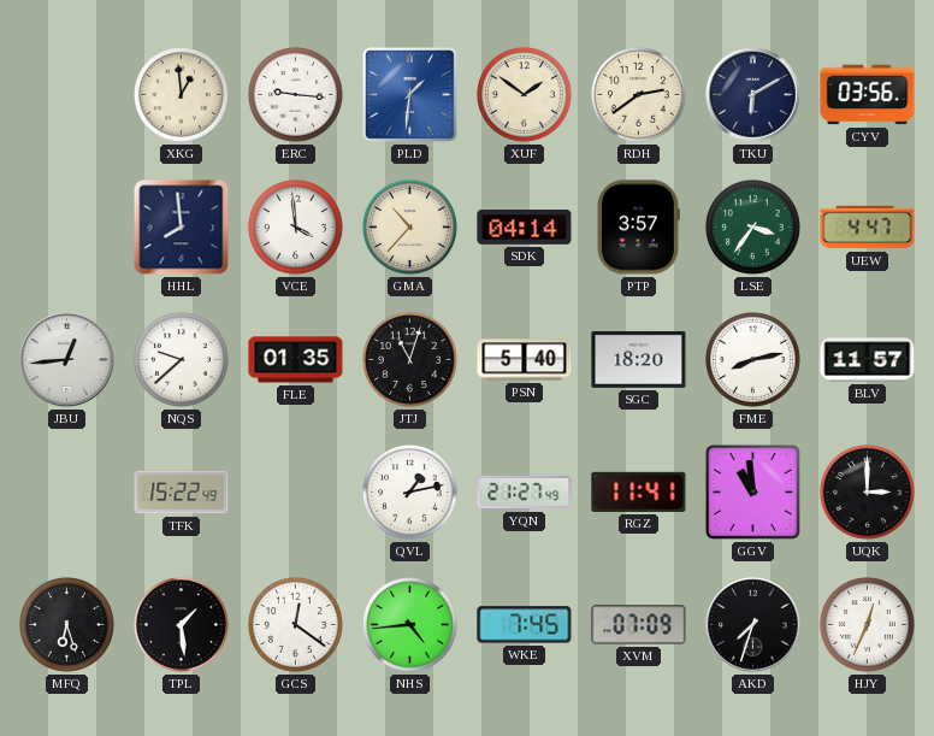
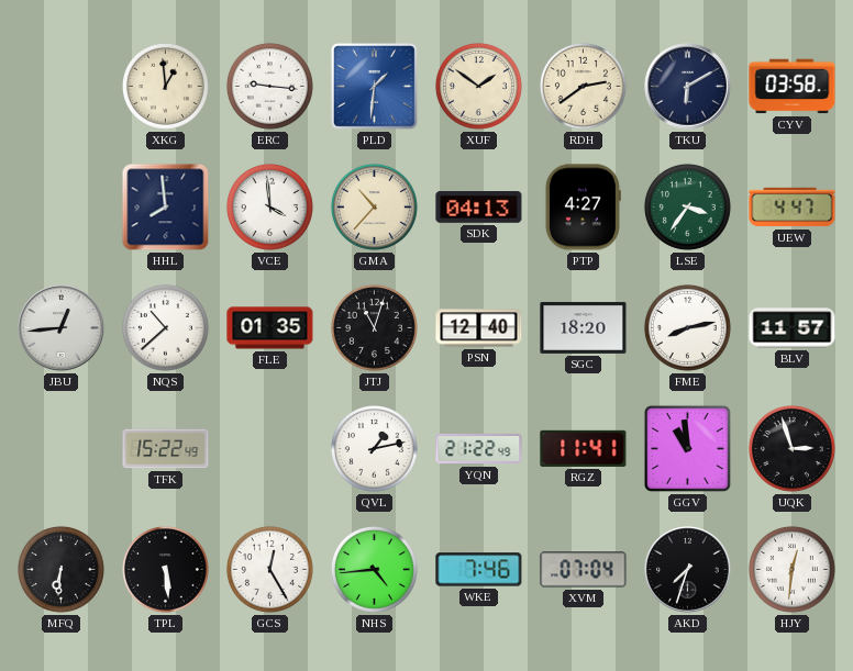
CYV: 03:56 -> 03:58 (793, 87)
SDK: 04:14 -> 04:13 (479, 208)
PTP: 3:57 -> 4:27 (583, 208)
NQS: 9:38 -> 10:38 (165, 327)
PSN: 5:40 -> 12:40 (479, 328)
YQN: 21:27 -> 21:22 (479, 449)
UQK: 3:00 -> 2:57 (791, 448)
MFQ: 6:27 -> 6:31 (60, 569)
TPL: 1:29 -> 5:29 (165, 569)
GCS: 12:21 -> 12:25 (269, 569)
WKE: 7:45 -> 7:46 (479, 570)
XVM: 07:09 -> 07:04 (584, 570)
HJY: 12:34 -> 12:31 (791, 569)
